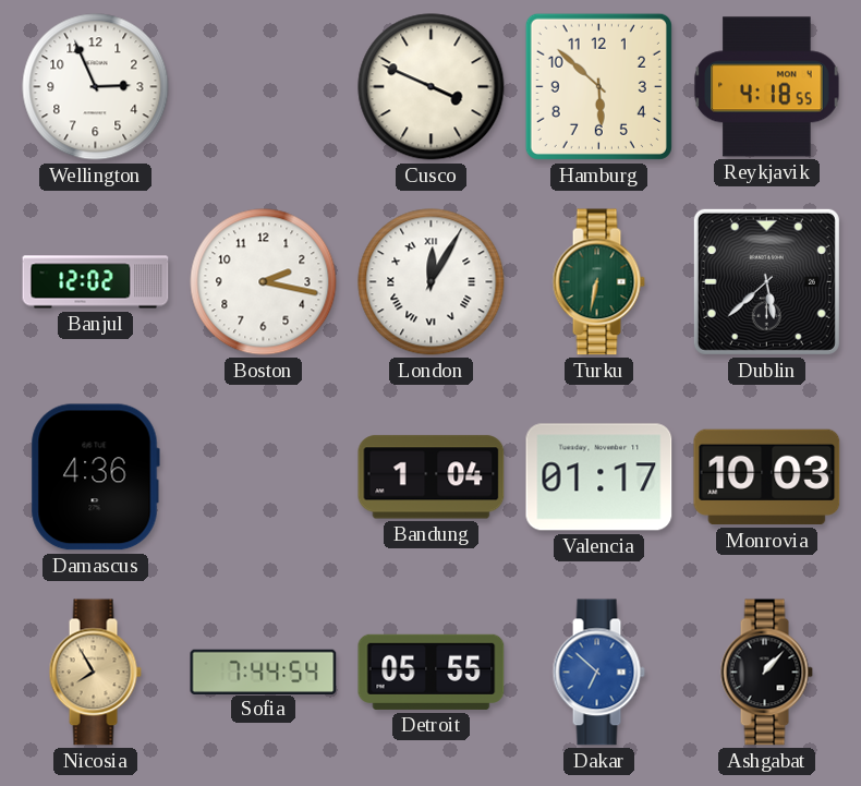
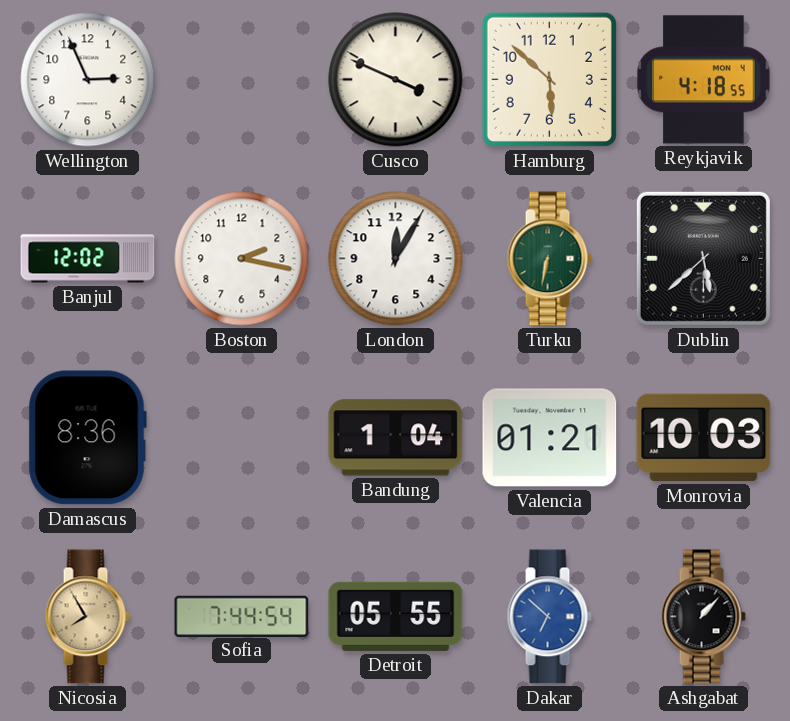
London numerals: Roman -> Arabic (396, 259)
Damascus: 4:36 -> 8:36 (87, 438)
Valencia: 01:17 -> 01:21 (550, 438)
